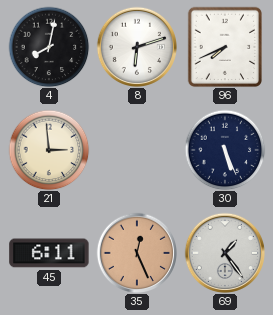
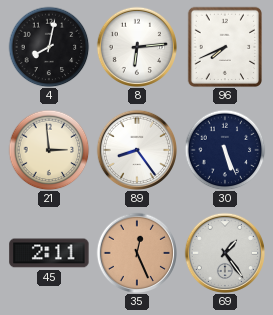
8: 6:12 -> 6:14 (136, 46)
89: none -> 8:24 (136, 149)
45: 6:11 -> 2:11 (49, 253)
